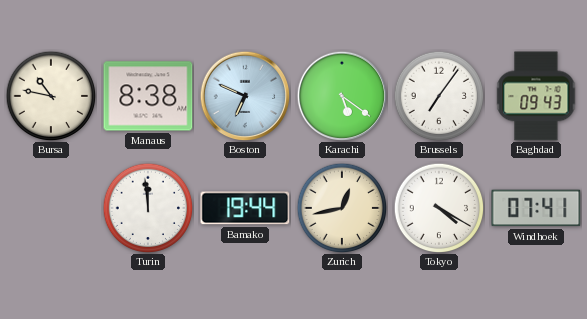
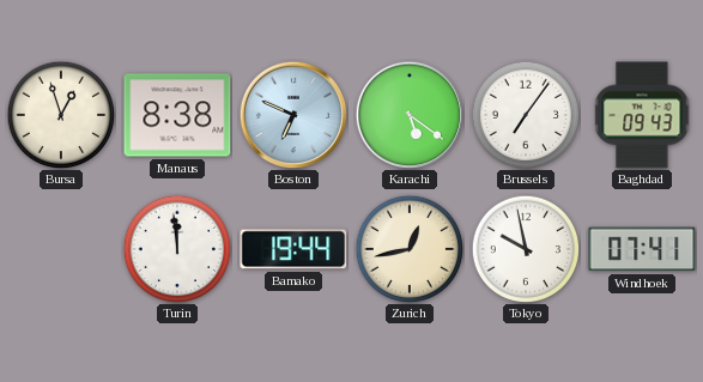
Bursa: 10:47 -> 12:57 (61, 115)
Tokyo: 4:20 -> 9:58 (526, 249)
